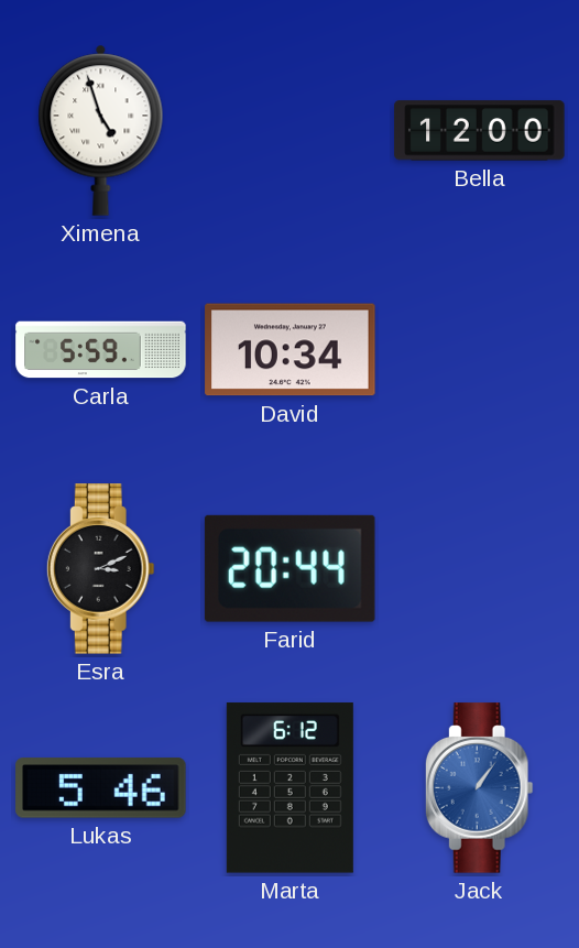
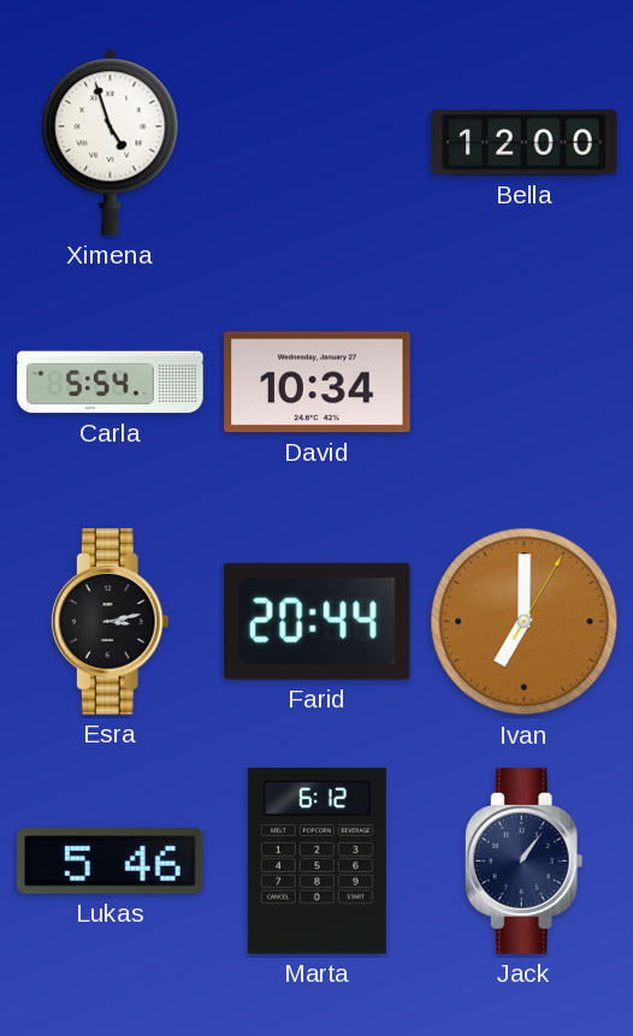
Carla: 5:59 -> 5:54 (111, 383)
Esra: 3:11 -> 3:13 (110, 622)
Ivan: none -> 7:00 (525, 622)
Jack dial: blue -> navy (523, 862)
